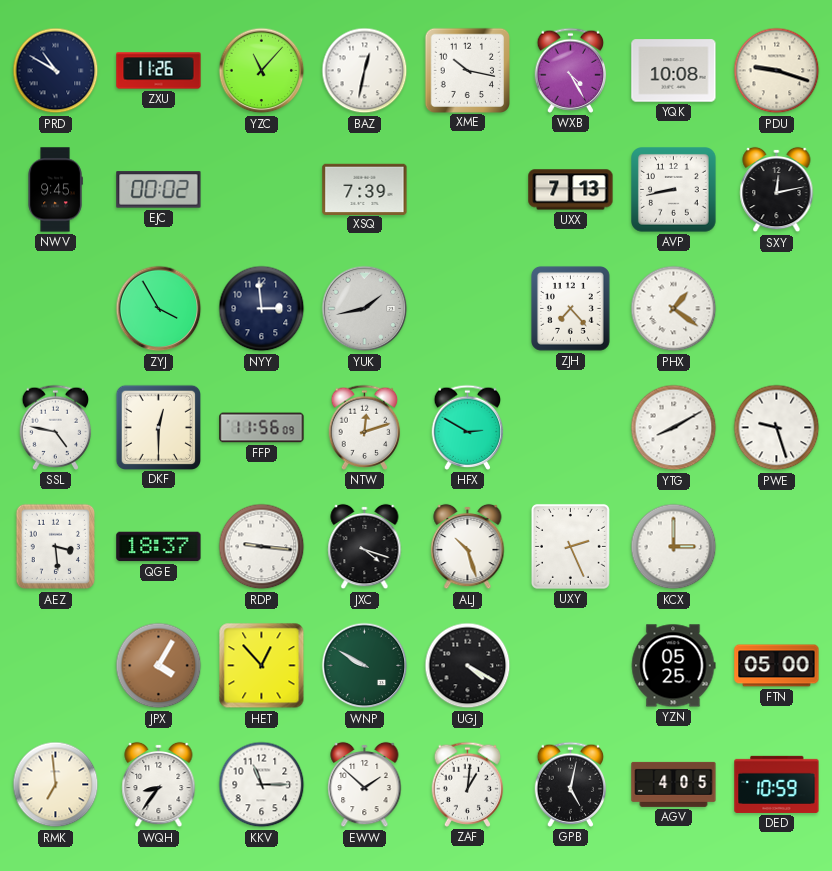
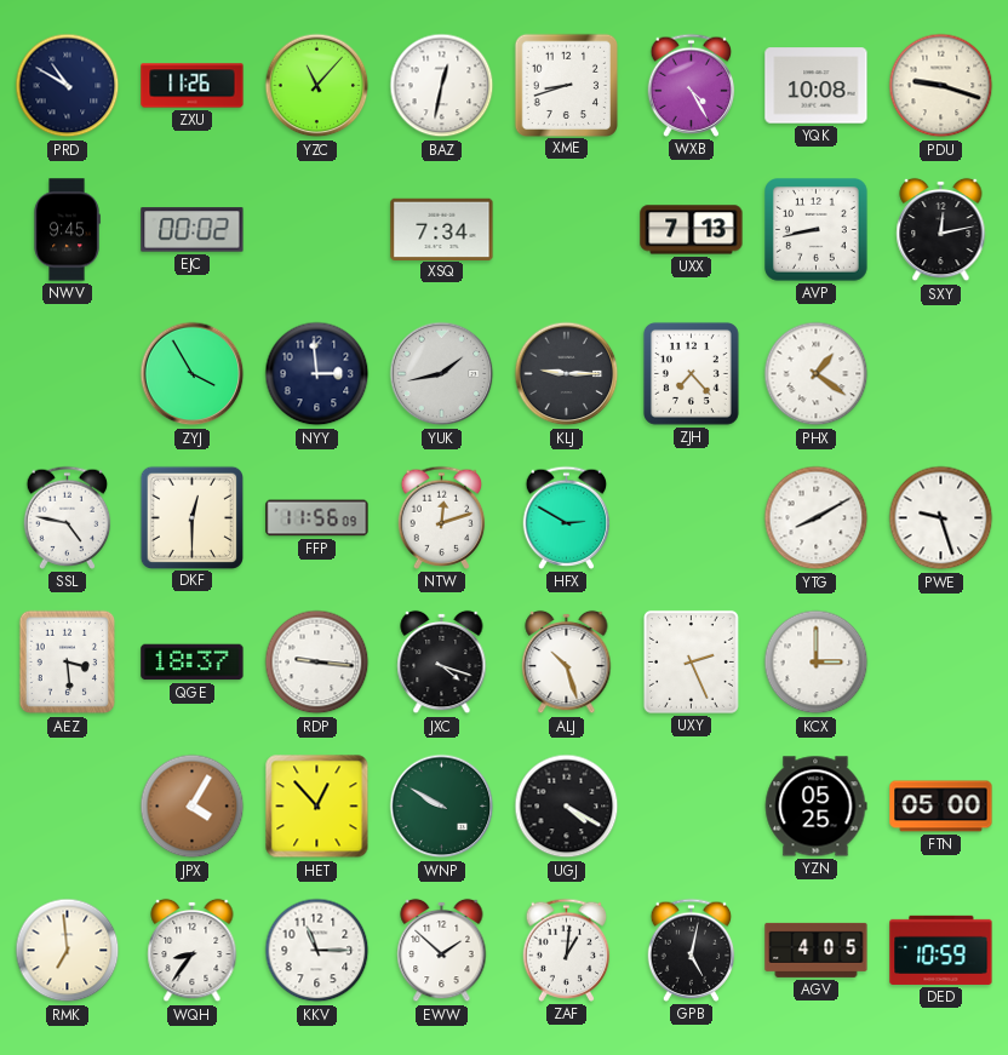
XME: 10:17 -> 8:42 (566, 85)
XSQ: 7:39 -> 7:34 (442, 229)
KLJ: none -> 9:15 (567, 374)
